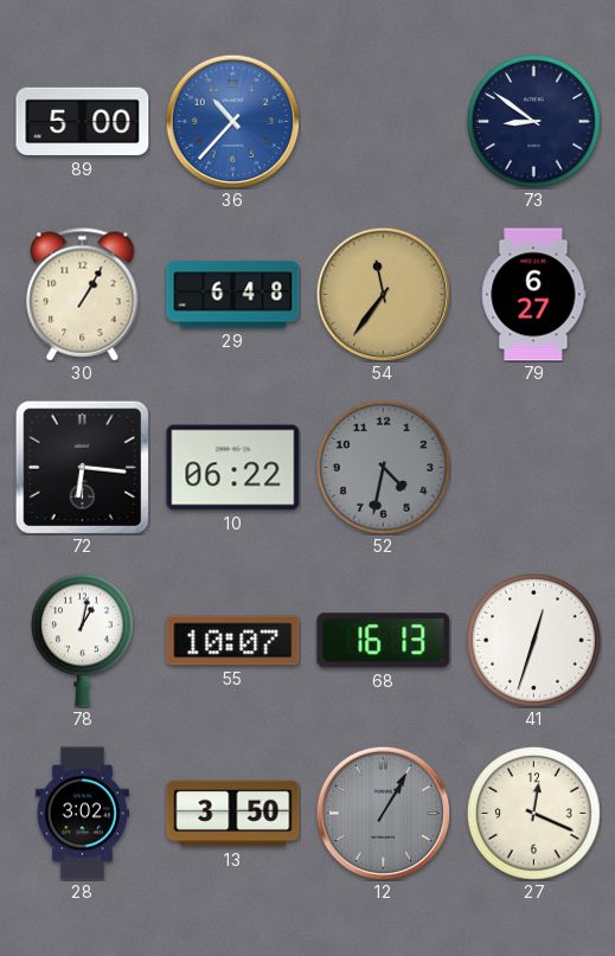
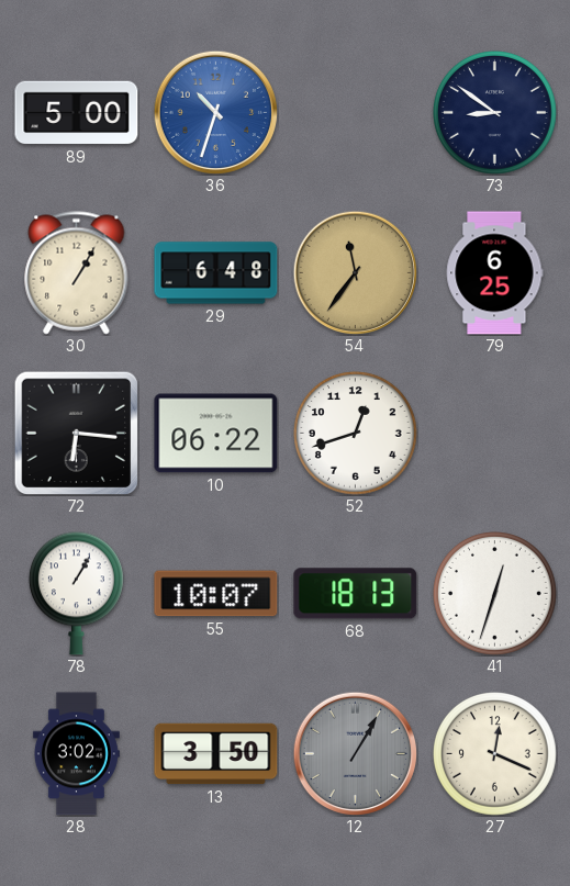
36: 10:37 -> 10:33 (215, 112)
79: 6:27 -> 6:25 (494, 273)
52: 4:32 -> 12:42 (356, 434)
52 dial: grey -> white (356, 434)
78: 1:02 -> 1:05 (76, 593)
68: 16:13 -> 18:13 (356, 594)
